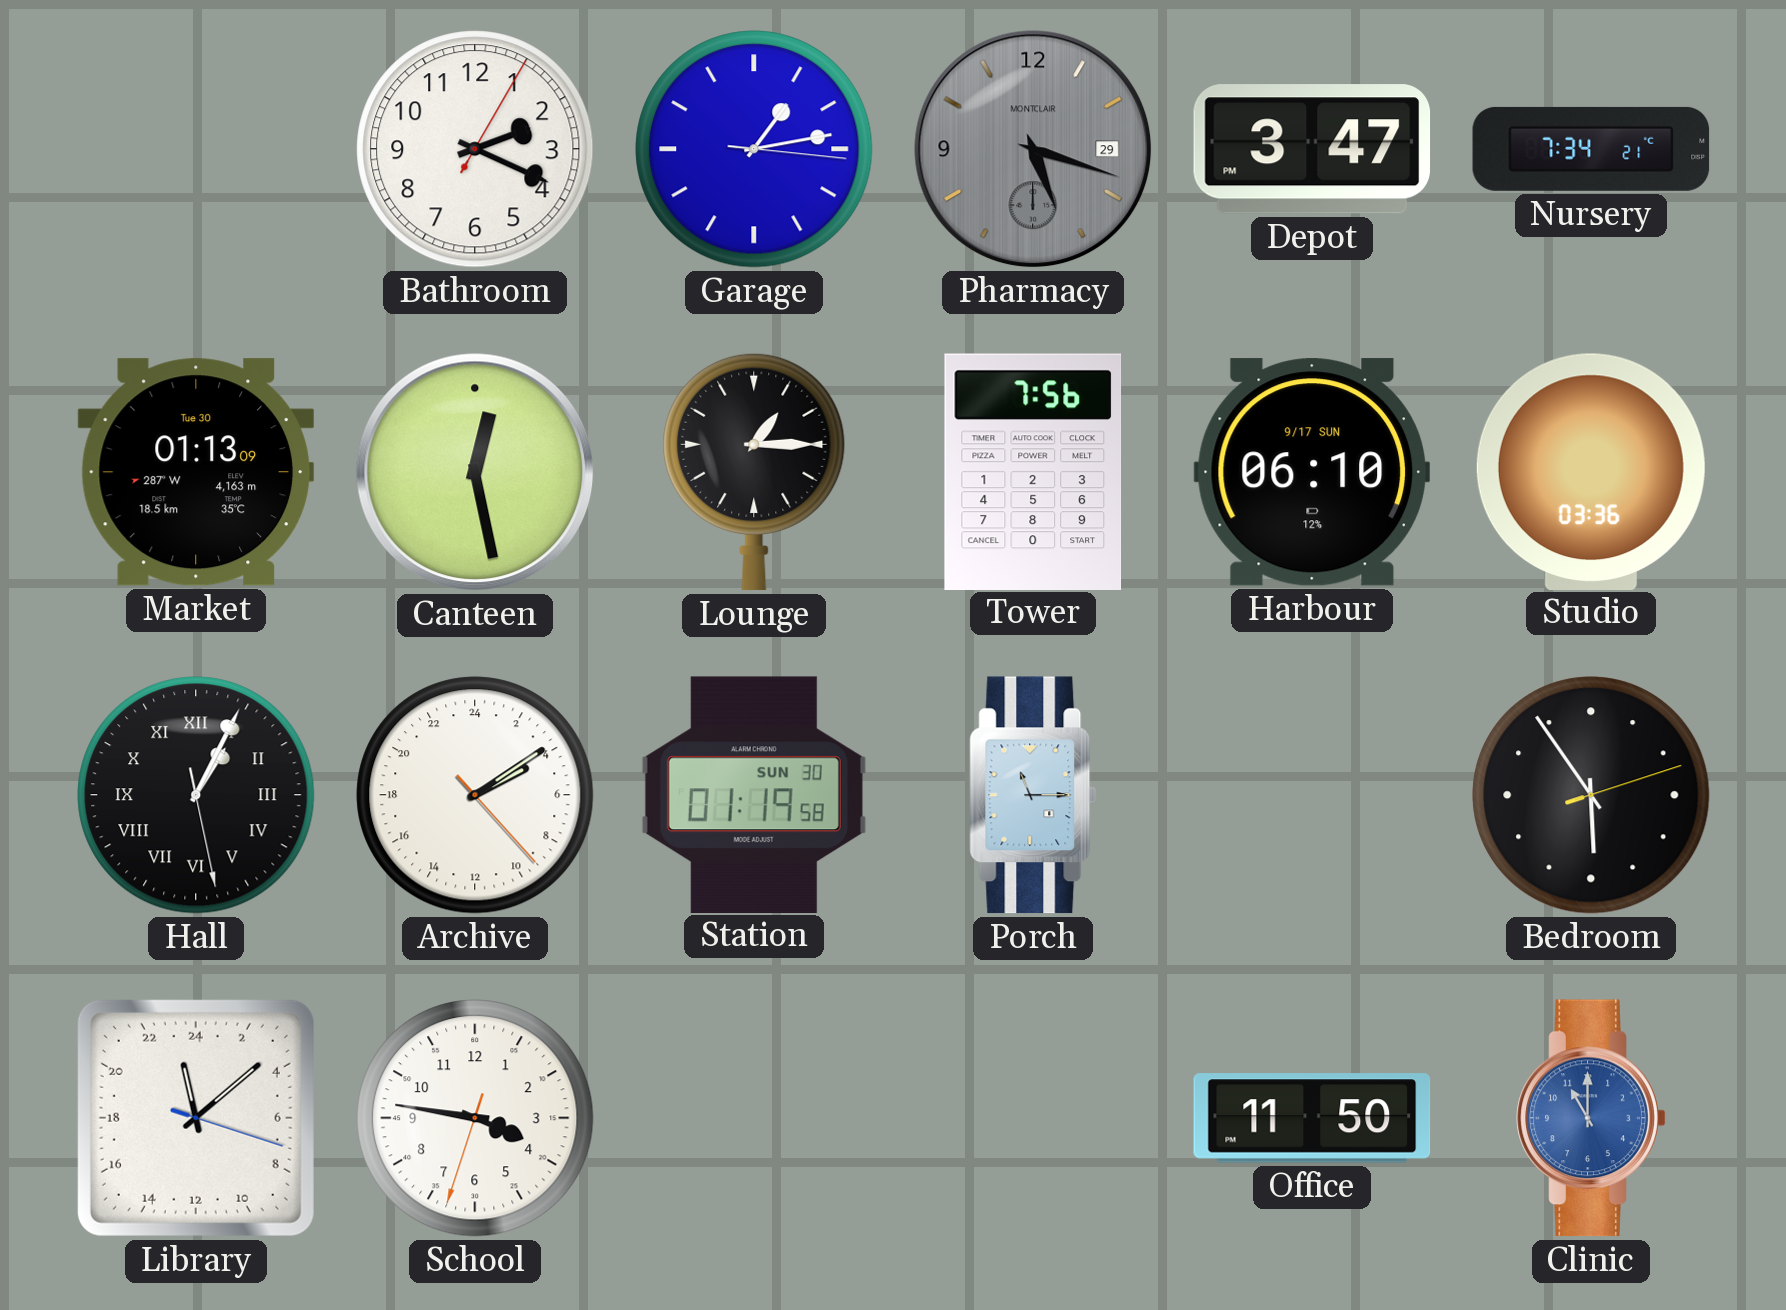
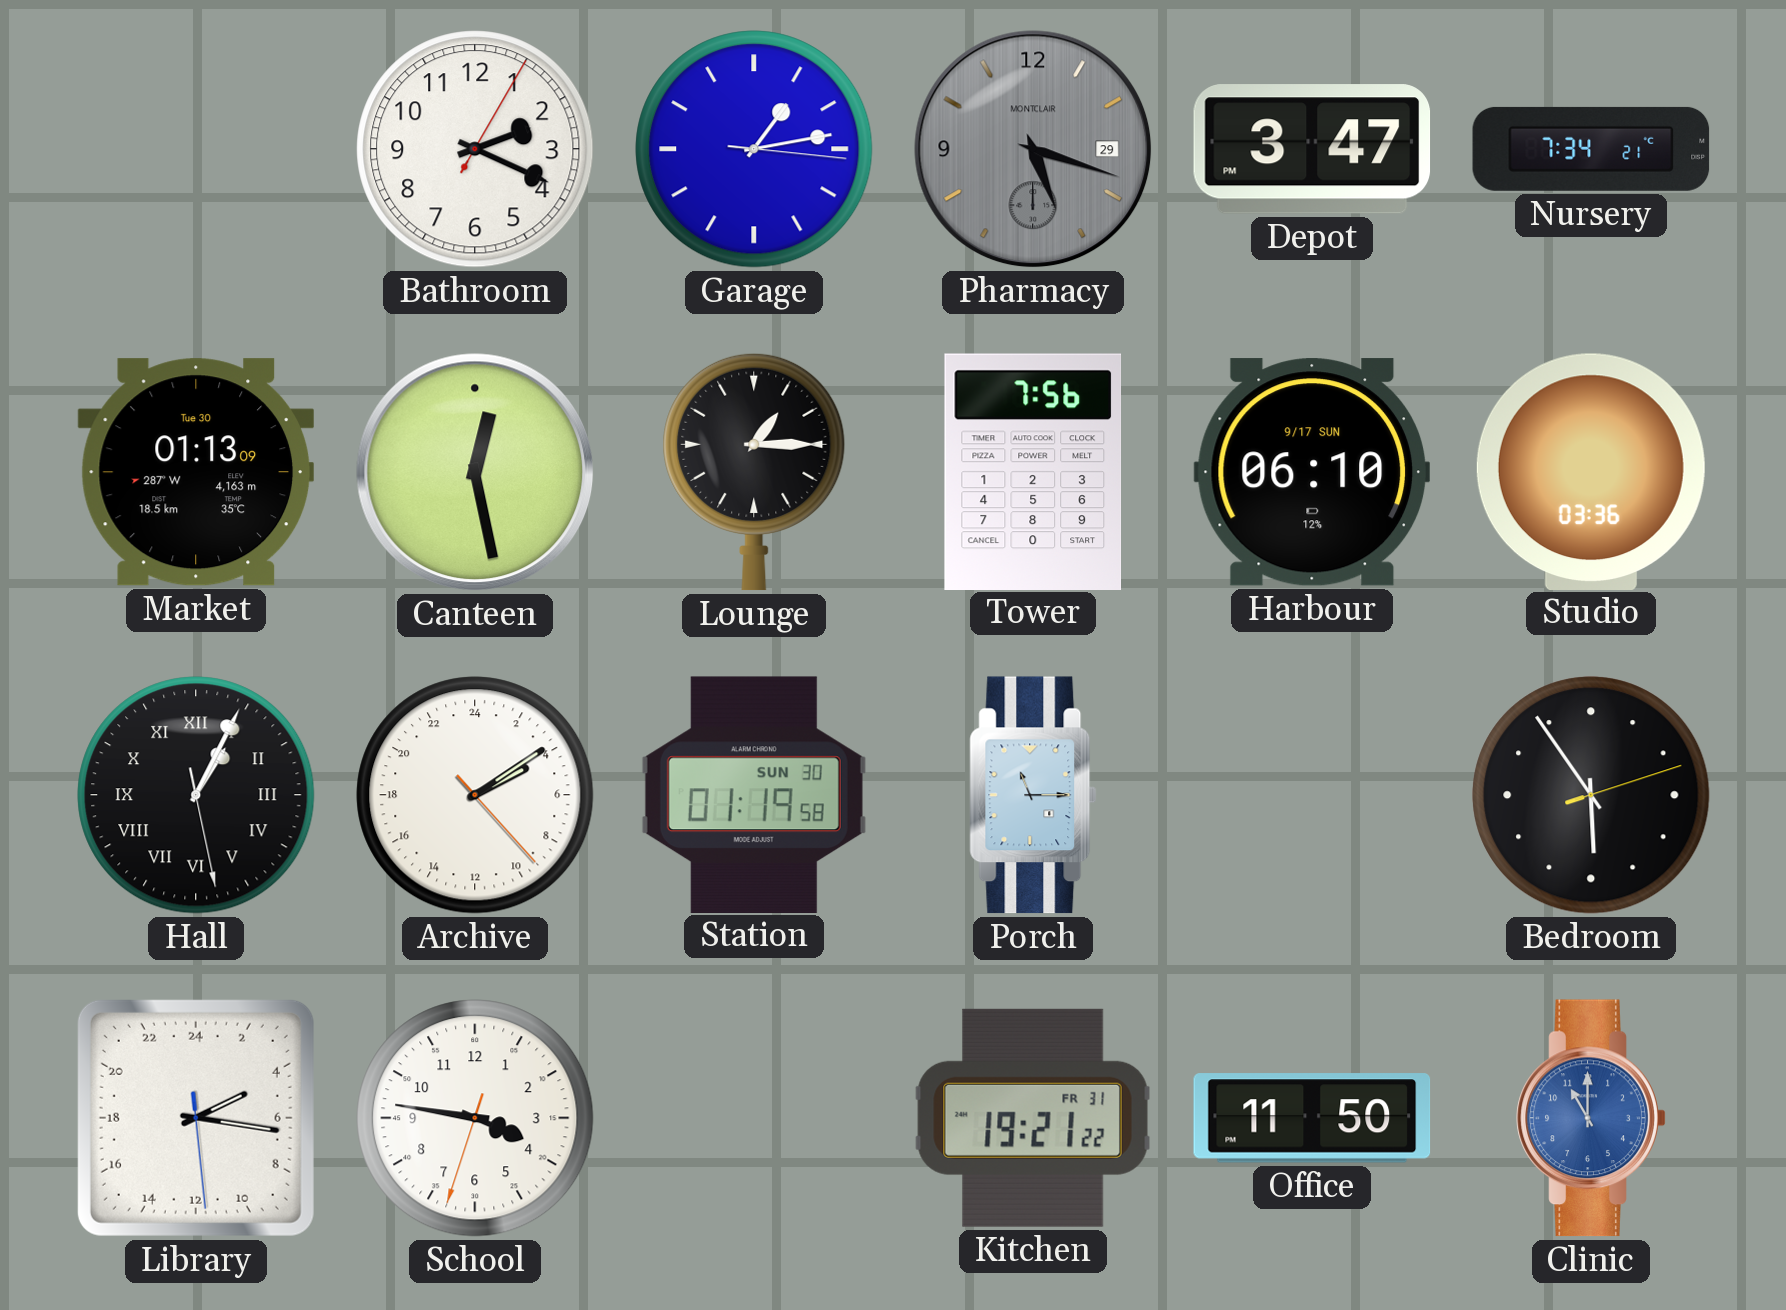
Library: 23:08 -> 4:16 (196, 1118)
Kitchen: none -> 19:21 (1033, 1118)
